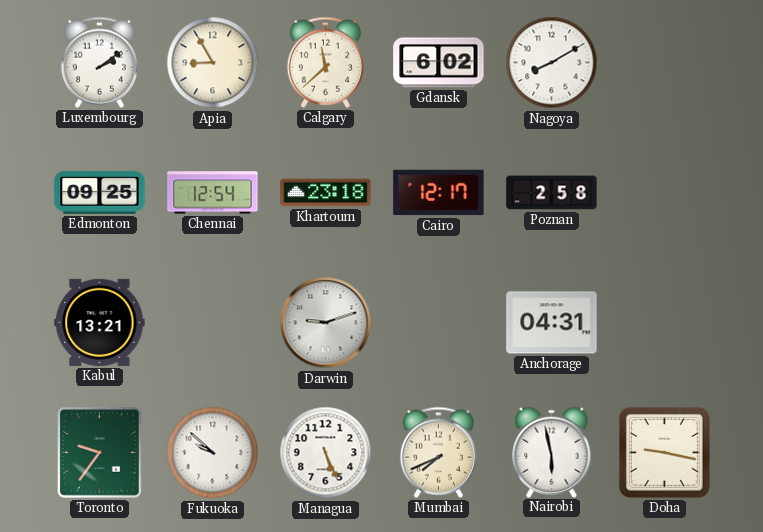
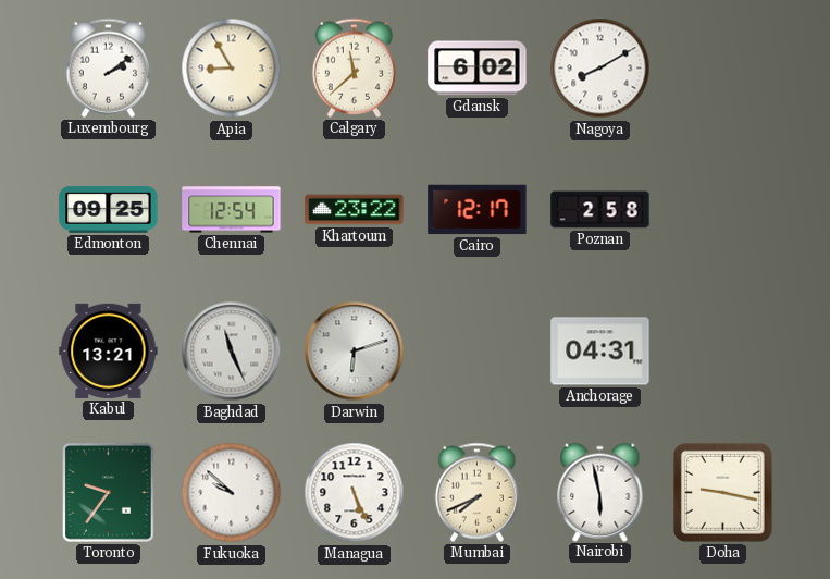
Khartoum: 23:18 -> 23:22 (355, 210)
Baghdad: none -> 11:26 (232, 352)
Darwin: 9:12 -> 6:12 (355, 352)
